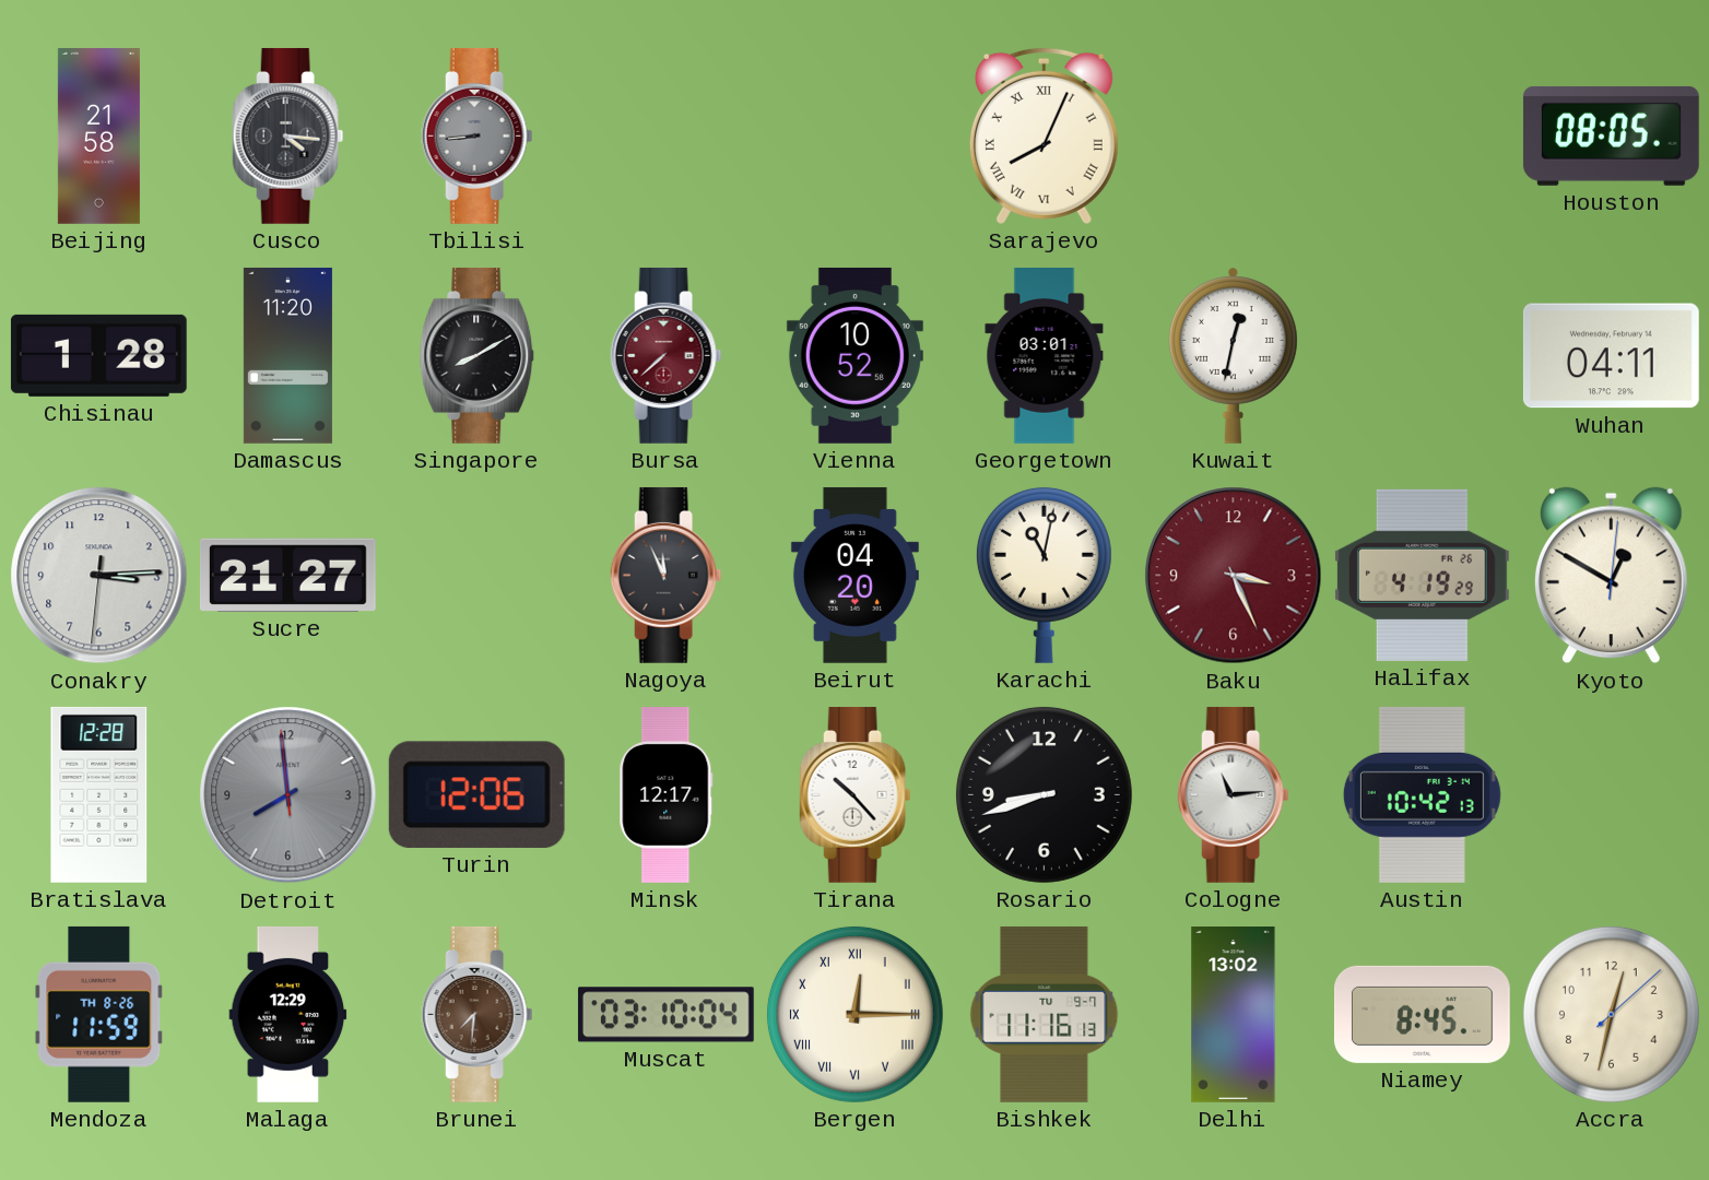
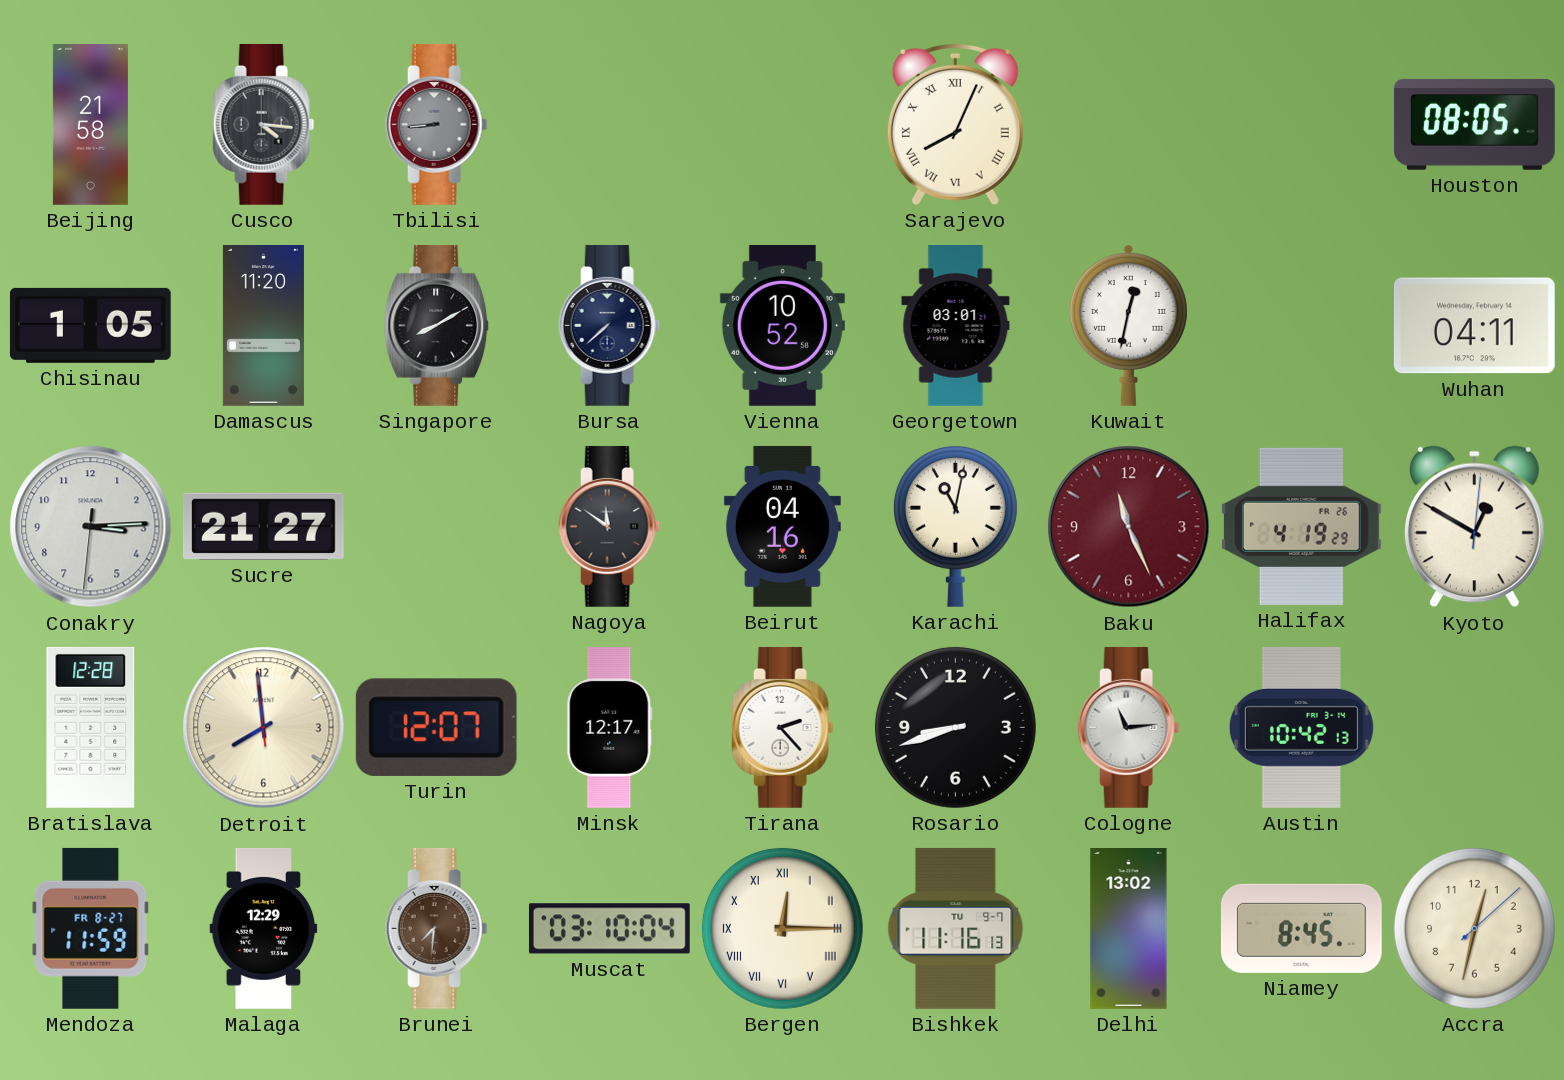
Chisinau: 1:28 -> 1:05 (90, 325)
Bursa dial: burgundy -> navy (610, 325)
Nagoya: 11:56 -> 11:51 (610, 526)
Beirut: 04:20 -> 04:16 (782, 526)
Baku: 3:26 -> 11:26 (1129, 527)
Detroit dial: grey -> cream (264, 728)
Turin: 12:06 -> 12:07 (436, 727)
Tirana: 10:23 -> 2:23 (783, 727)
Mendoza date: TH 8-26 -> FR 8-27 (91, 928)
